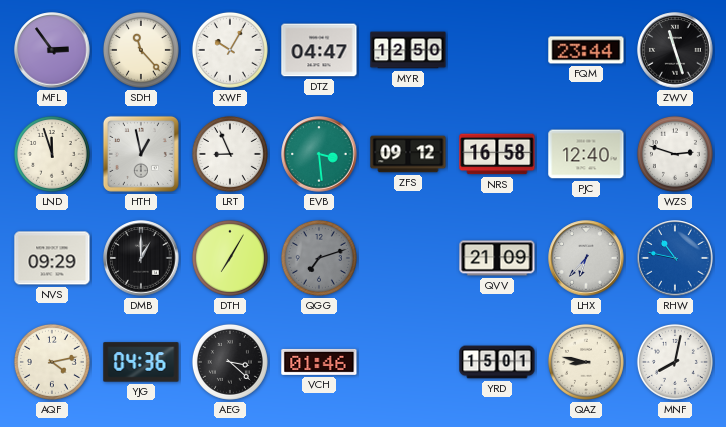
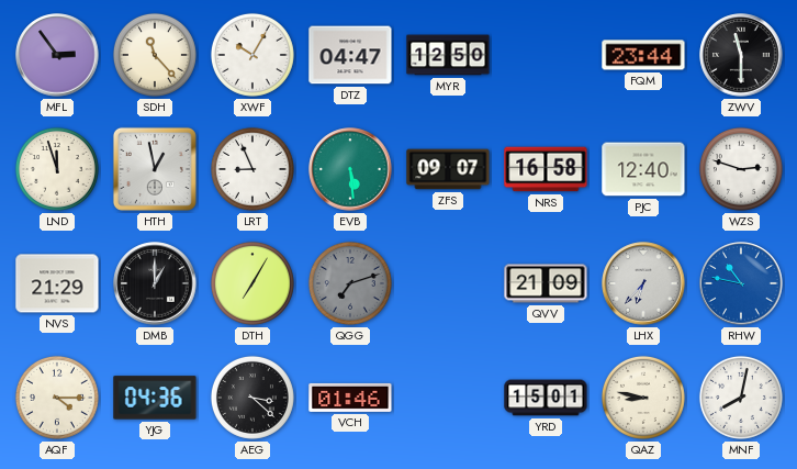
ZWV: 11:27 -> 11:30 (741, 55)
EVB: 3:29 -> 5:29 (350, 169)
ZFS: 09:12 -> 09:07 (448, 169)
NVS: 09:29 -> 21:29 (57, 283)
AQF: 4:13 -> 4:15 (57, 398)
